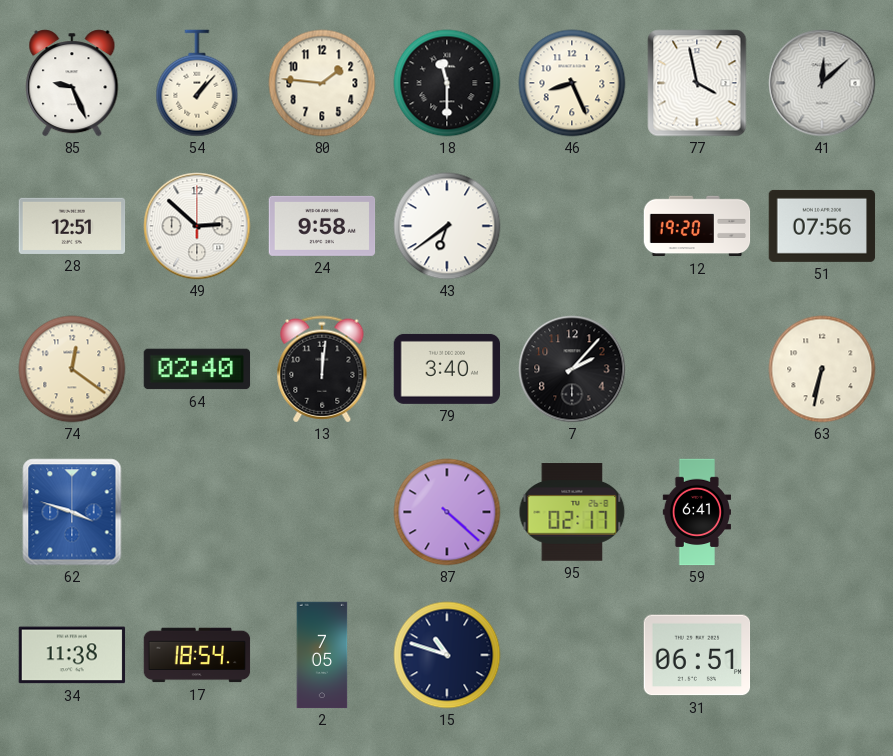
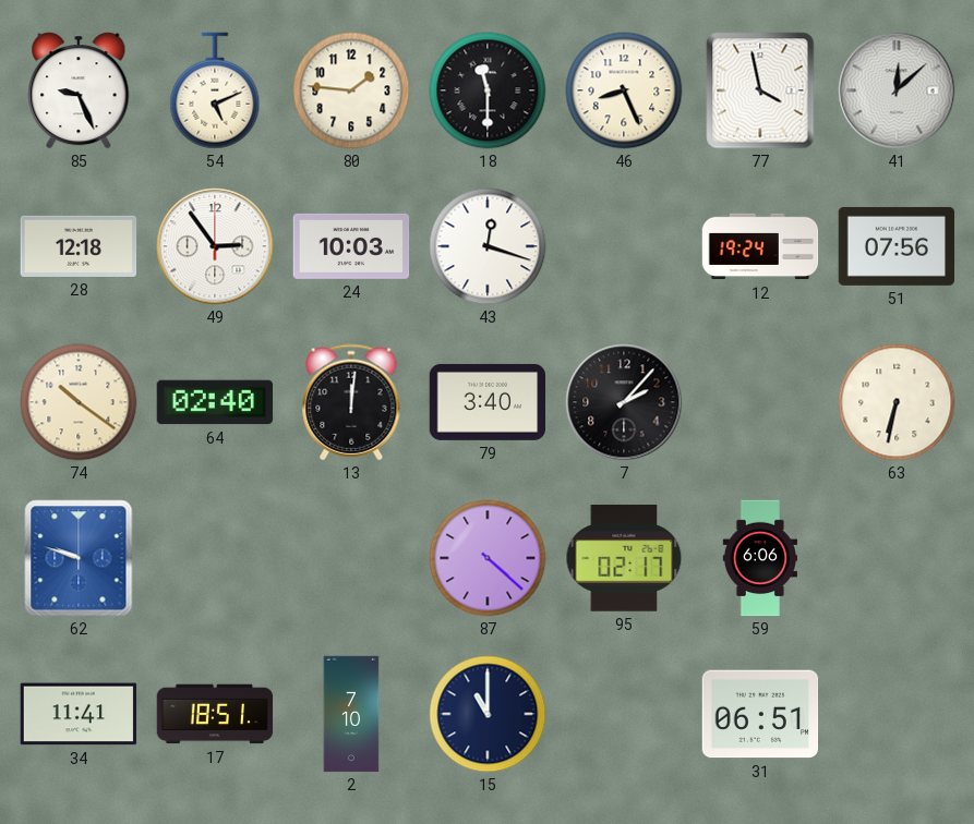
54: 1:07 -> 5:11 (215, 90)
28: 12:51 -> 12:18 (79, 246)
49: 2:52 -> 2:54 (215, 246)
24: 9:58 -> 10:03 (351, 246)
43: 6:39 -> 12:18 (488, 246)
12: 19:20 -> 19:24 (760, 246)
74: 12:21 -> 10:21 (79, 402)
62: 3:48 -> 9:48 (79, 558)
59: 6:41 -> 6:06 (759, 558)
34: 11:38 -> 11:41 (79, 714)
17: 18:54 -> 18:51 (215, 714)
2: 7:05 -> 7:10 (351, 714)
15: 10:48 -> 11:00 (488, 714)
